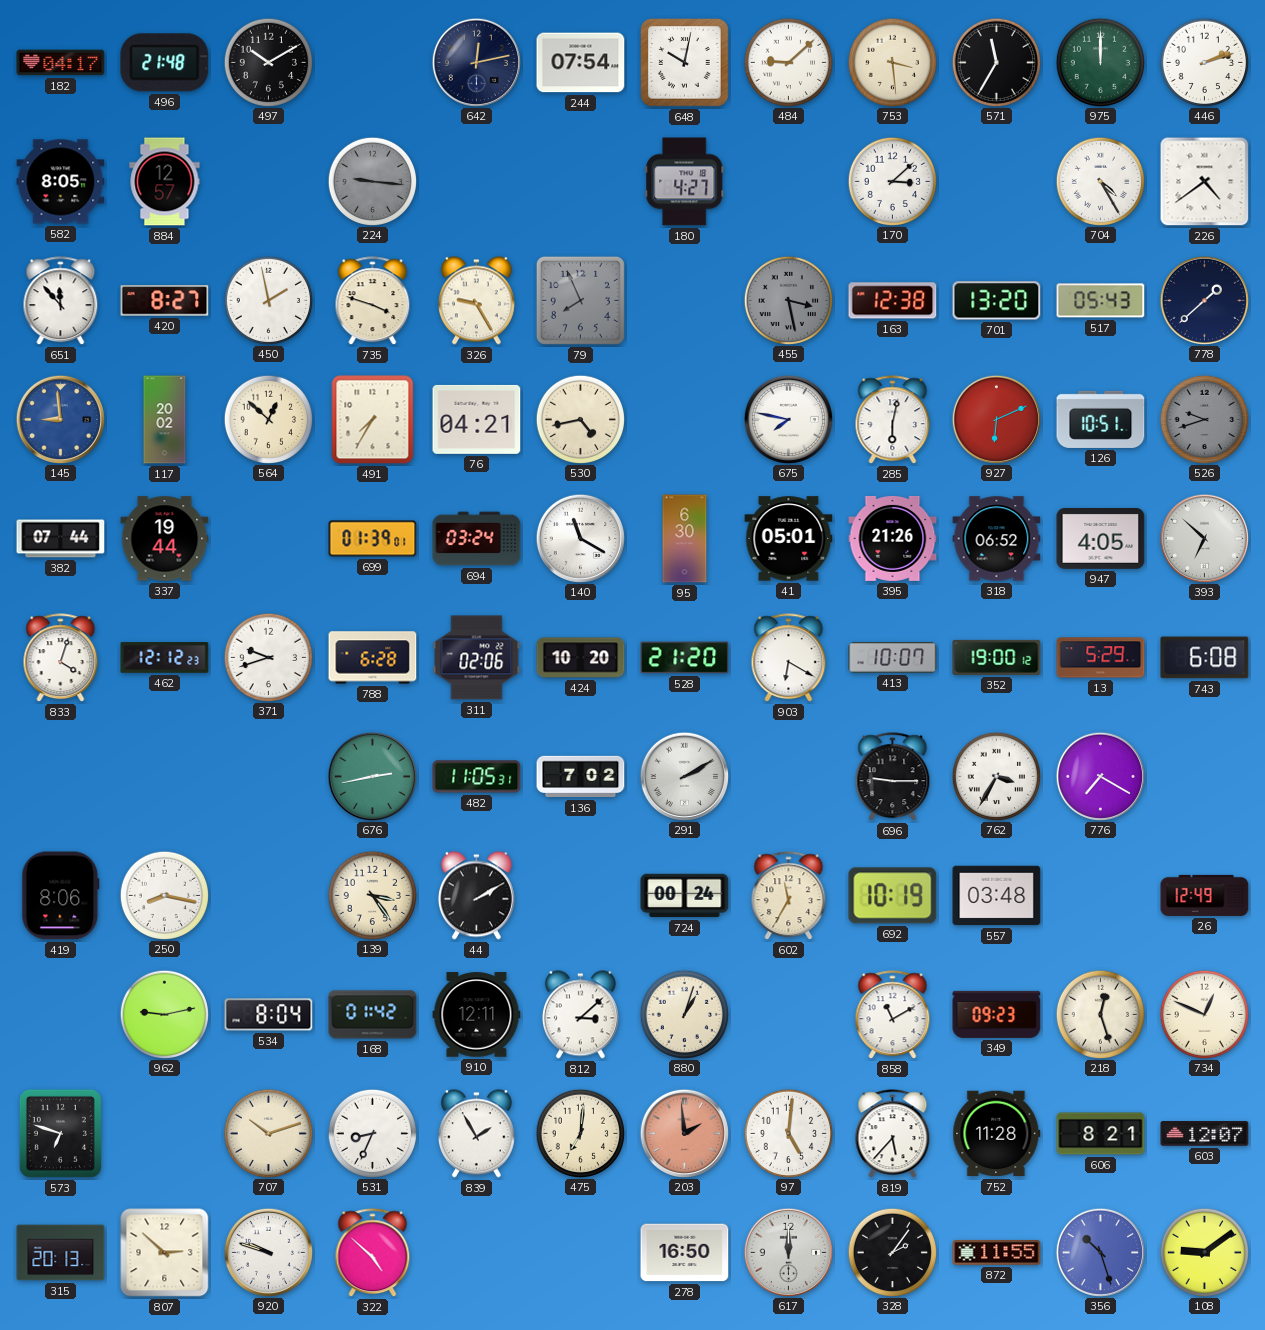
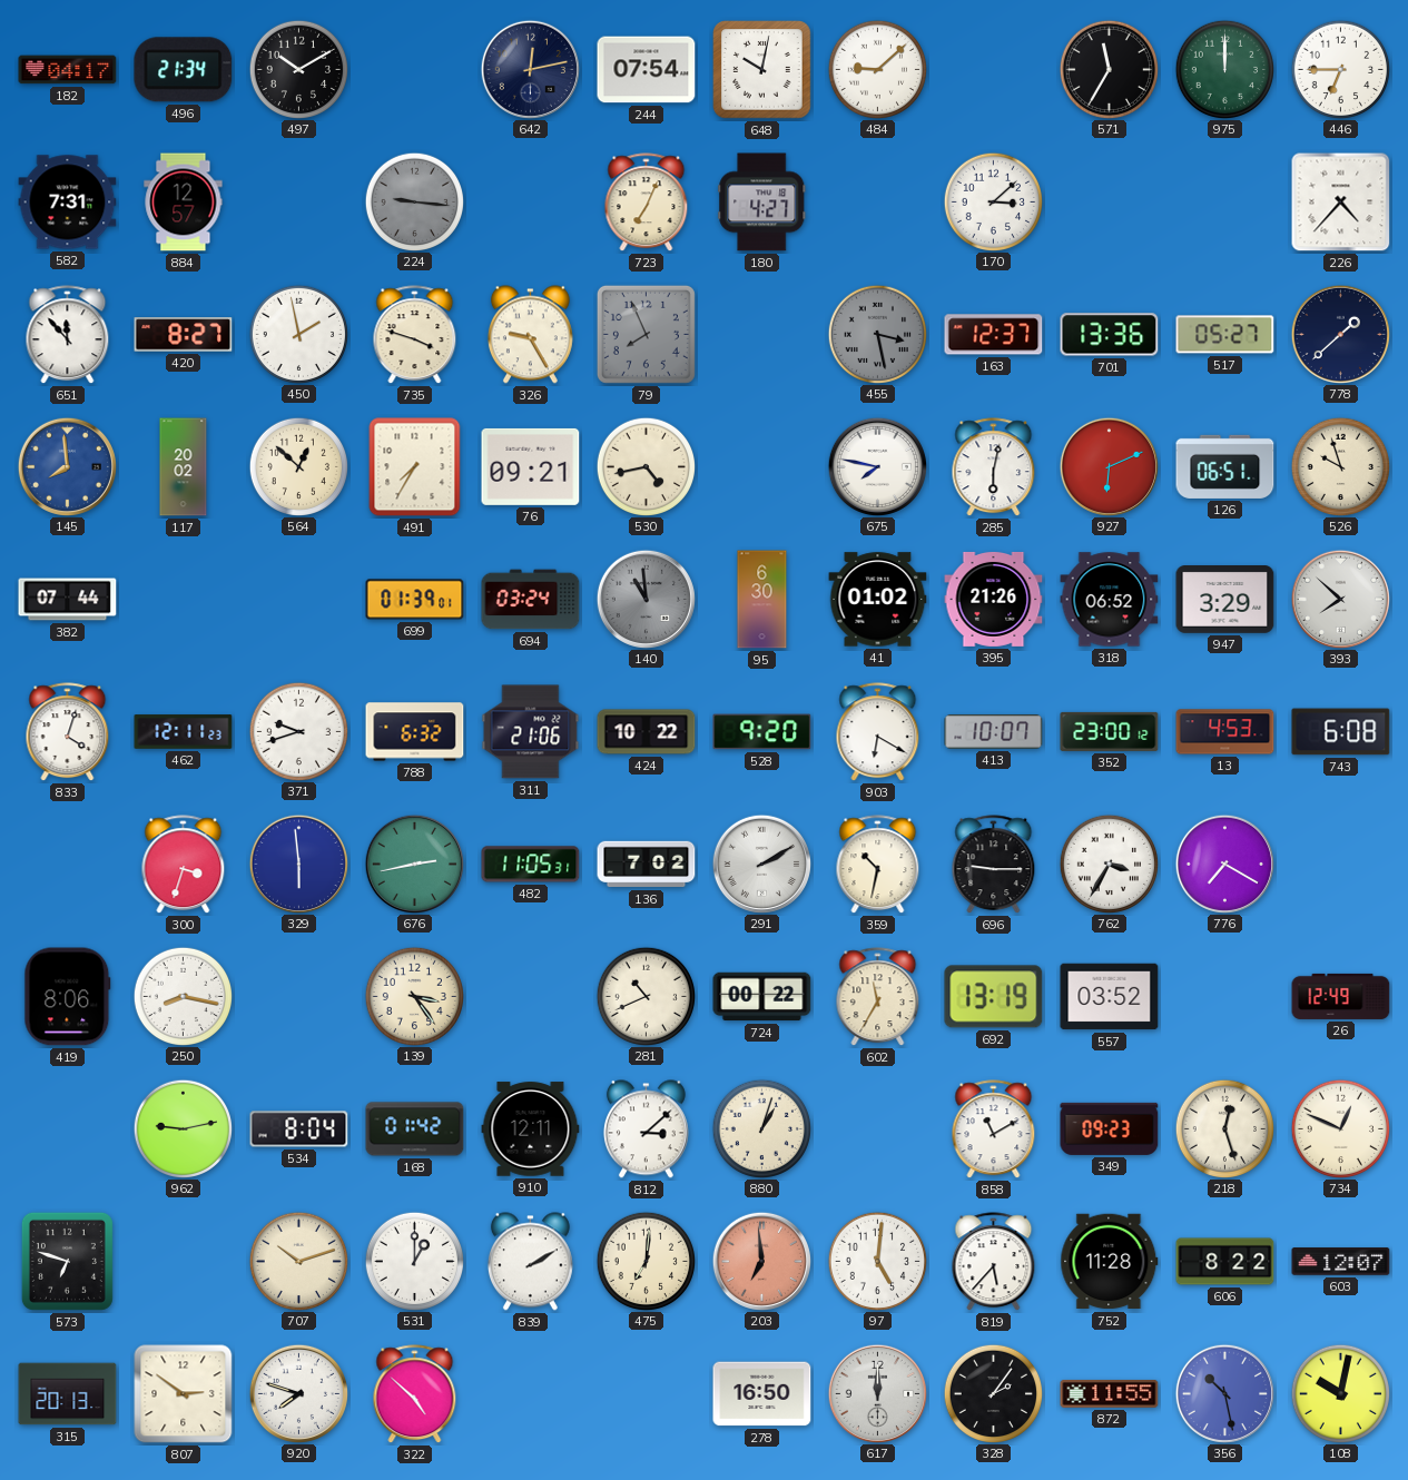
496: 21:48 -> 21:34 (184, 70)
753: 3:29 -> none (892, 62)
446: 2:12 -> 6:45 (1340, 69)
582: 8:05 -> 7:31 (68, 203)
723: none -> 7:04 (647, 203)
704: 4:25 -> none (1100, 181)
226: 4:39 -> 4:37 (1341, 203)
163: 12:38 -> 12:37 (994, 335)
701: 13:20 -> 13:36 (1110, 335)
517: 05:43 -> 05:27 (1225, 335)
145: 8:59 -> 7:59 (67, 466)
76: 04:21 -> 09:21 (531, 466)
126: 10:51 -> 06:51 (1225, 466)
526: 9:42 -> 9:57 (1340, 466)
526 dial: grey -> cream (1340, 466)
337: 19:44 -> none (165, 539)
140: 11:20 -> 10:59 (646, 599)
140 dial: white -> grey (646, 599)
41: 05:01 -> 01:02 (878, 600)
947: 4:05 -> 3:29 (1225, 600)
393: 6:52 -> 7:52 (1340, 599)
462: 12:12 -> 12:11 (184, 732)
788: 6:28 -> 6:32 (415, 732)
311: 02:06 -> 21:06 (531, 732)
424: 10:20 -> 10:22 (647, 732)
528: 21:20 -> 9:20 (762, 732)
352: 19:00 -> 23:00 (1110, 731)
13: 5:29 -> 4:53 (1225, 732)
300: none -> 3:33 (184, 865)
329: none -> 5:59 (298, 864)
359: none -> 10:32 (878, 865)
44: 2:10 -> none (476, 896)
281: none -> 10:41 (646, 996)
724: 00:24 -> 00:22 (762, 997)
692: 10:19 -> 13:19 (994, 997)
557: 03:48 -> 03:52 (1110, 997)
531: 8:34 -> 1:00 (414, 1261)
839: 1:55 -> 2:10 (530, 1262)
203: 1:59 -> 6:59 (761, 1261)
606: 8:21 -> 8:22 (1225, 1262)
807: 2:52 -> 2:51 (184, 1394)
920: 9:48 -> 7:48 (298, 1393)
356: 10:27 -> 10:28 (1224, 1393)
108: 9:09 -> 10:02 (1340, 1393)
